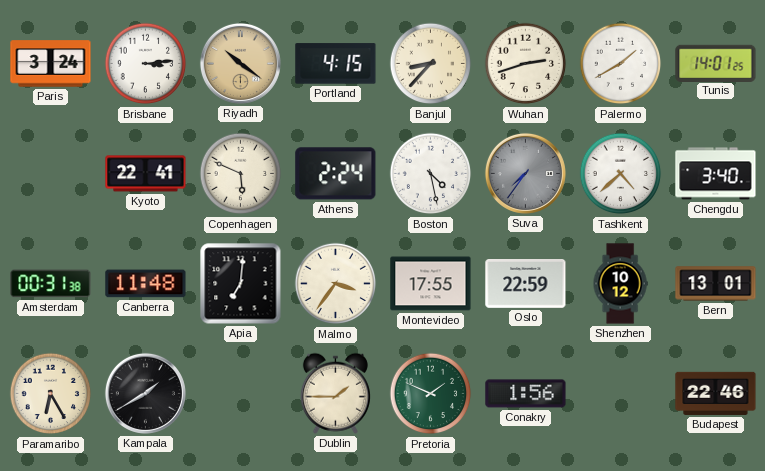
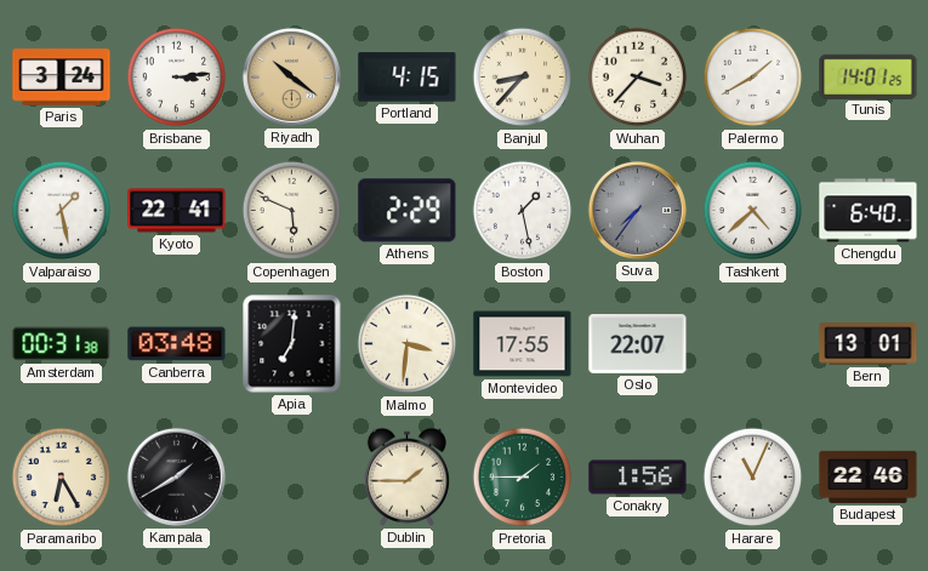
Wuhan: 2:42 -> 3:37 (638, 78)
Valparaiso: none -> 1:28 (62, 211)
Athens: 2:24 -> 2:29 (408, 211)
Boston: 4:28 -> 1:28 (523, 211)
Chengdu: 3:40 -> 6:40 (869, 211)
Canberra: 11:48 -> 03:48 (177, 344)
Malmo: 3:36 -> 3:31 (408, 344)
Oslo: 22:59 -> 22:07 (638, 344)
Shenzhen: 10:12 -> none (620, 284)
Pretoria: 1:49 -> 1:45 (523, 478)
Harare: none -> 11:04 (753, 478)
